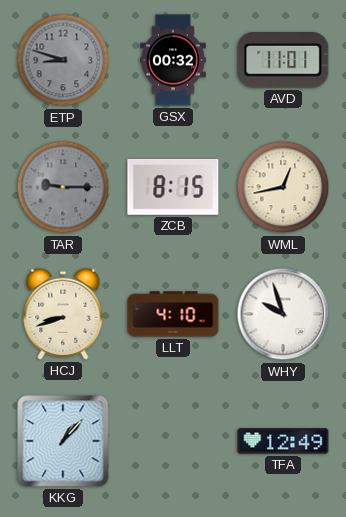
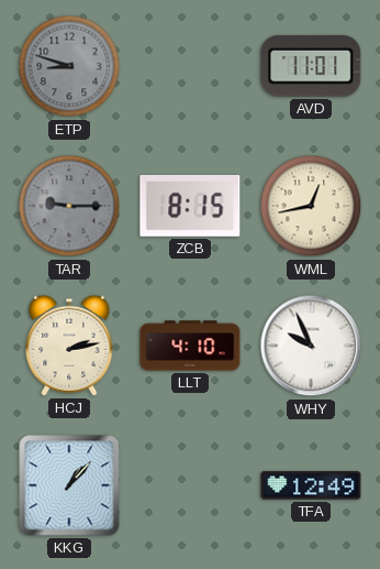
GSX: 00:32 -> none (174, 60)
HCJ: 8:42 -> 2:13 (69, 346)
WHY: 9:57 -> 9:56 (311, 346)
